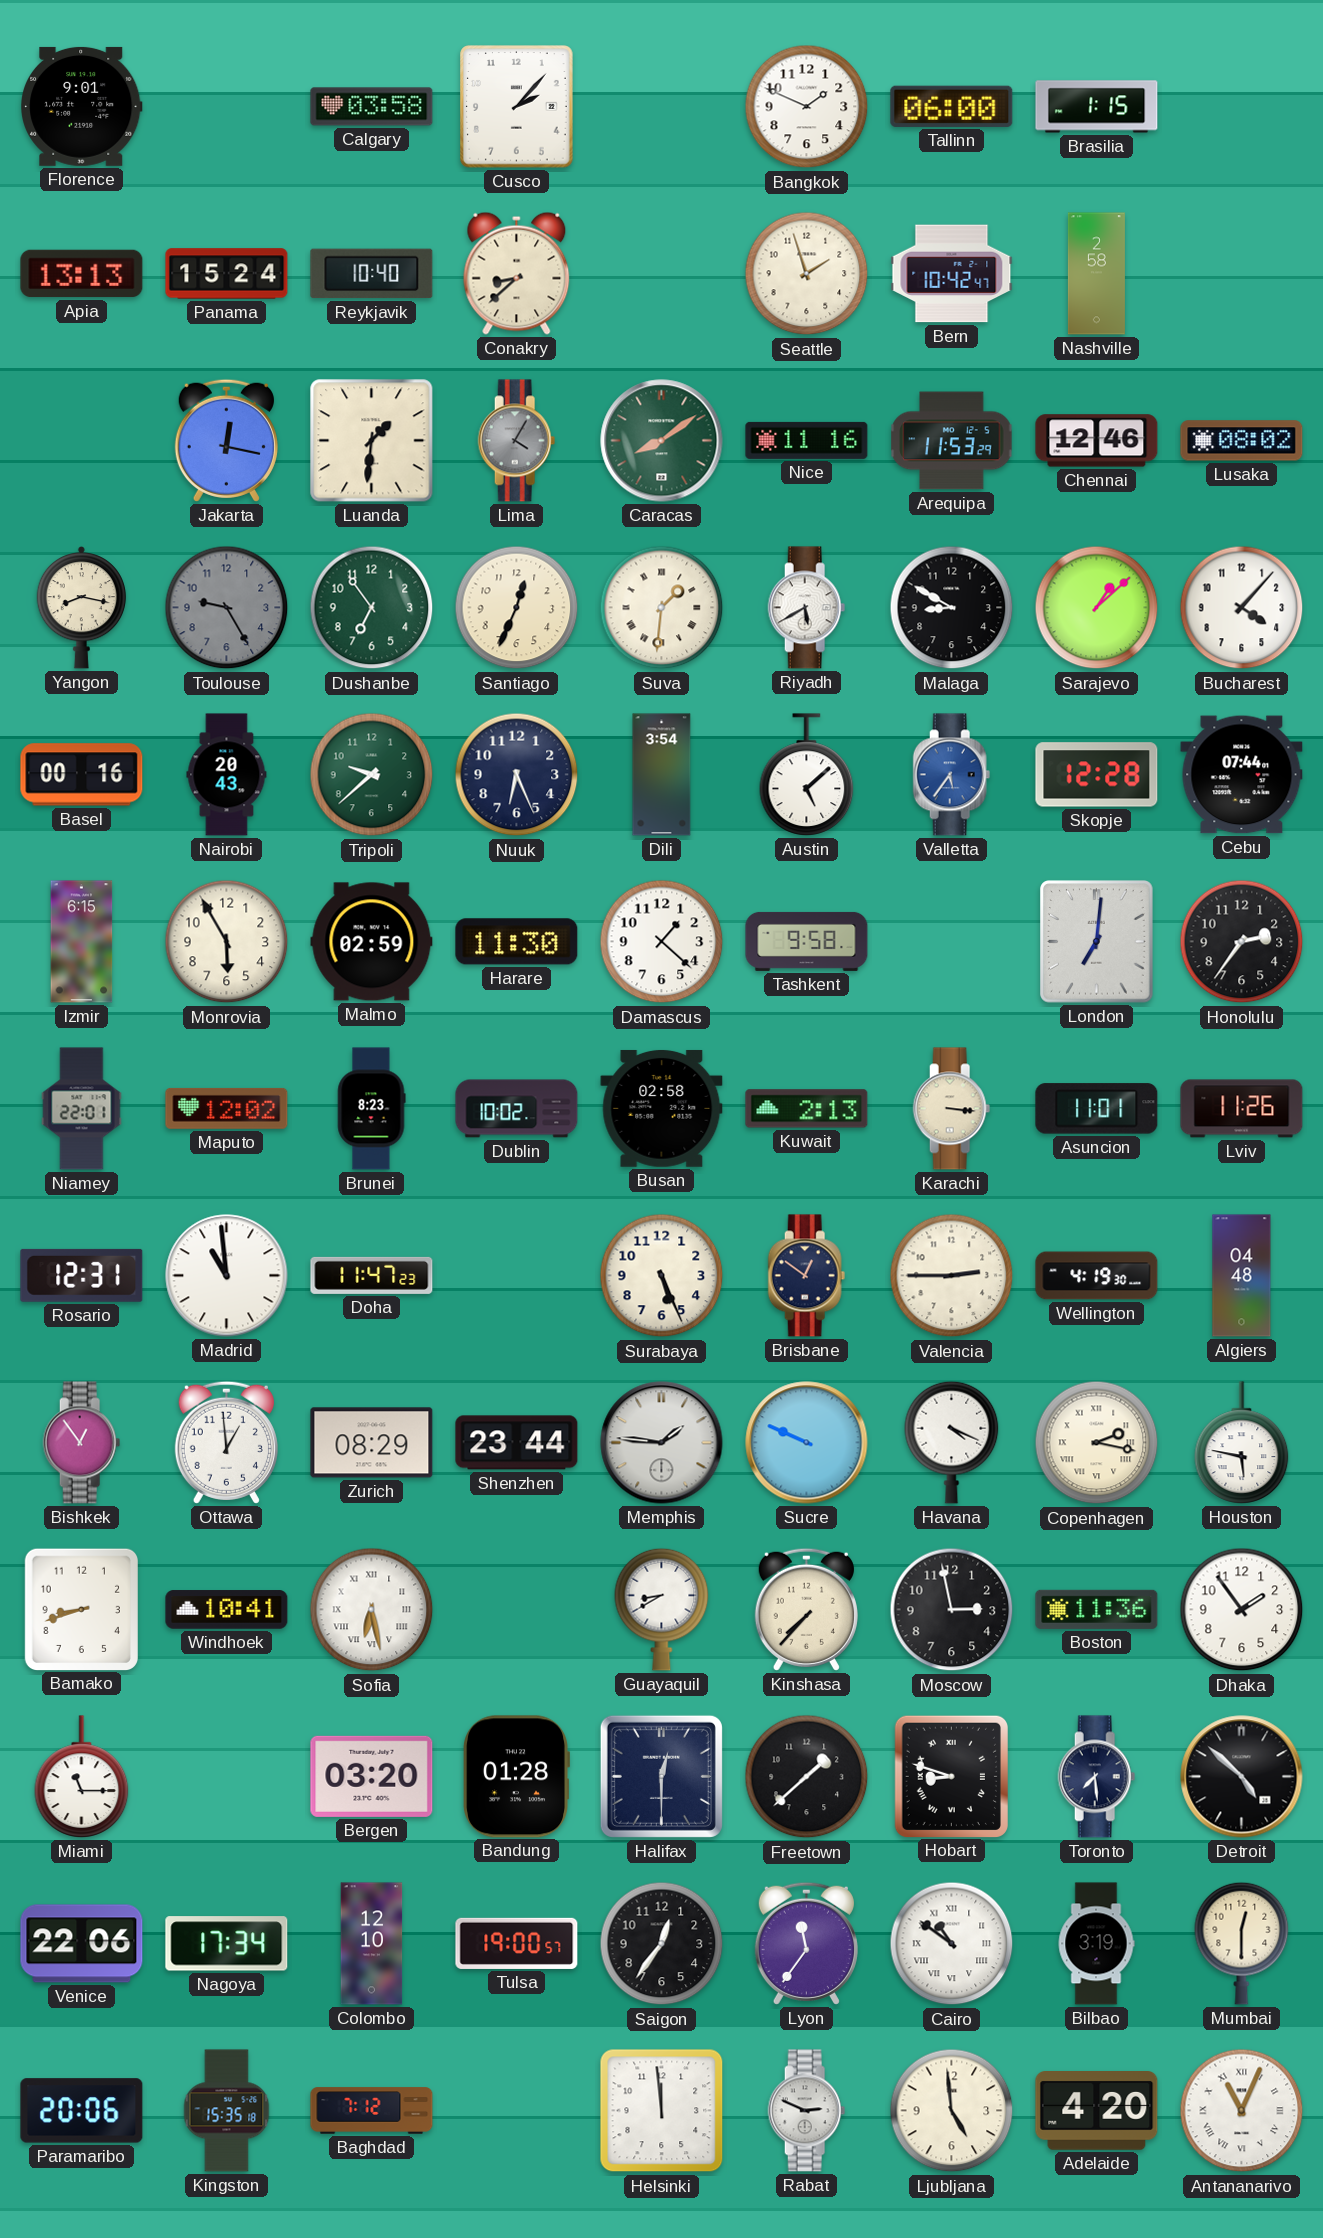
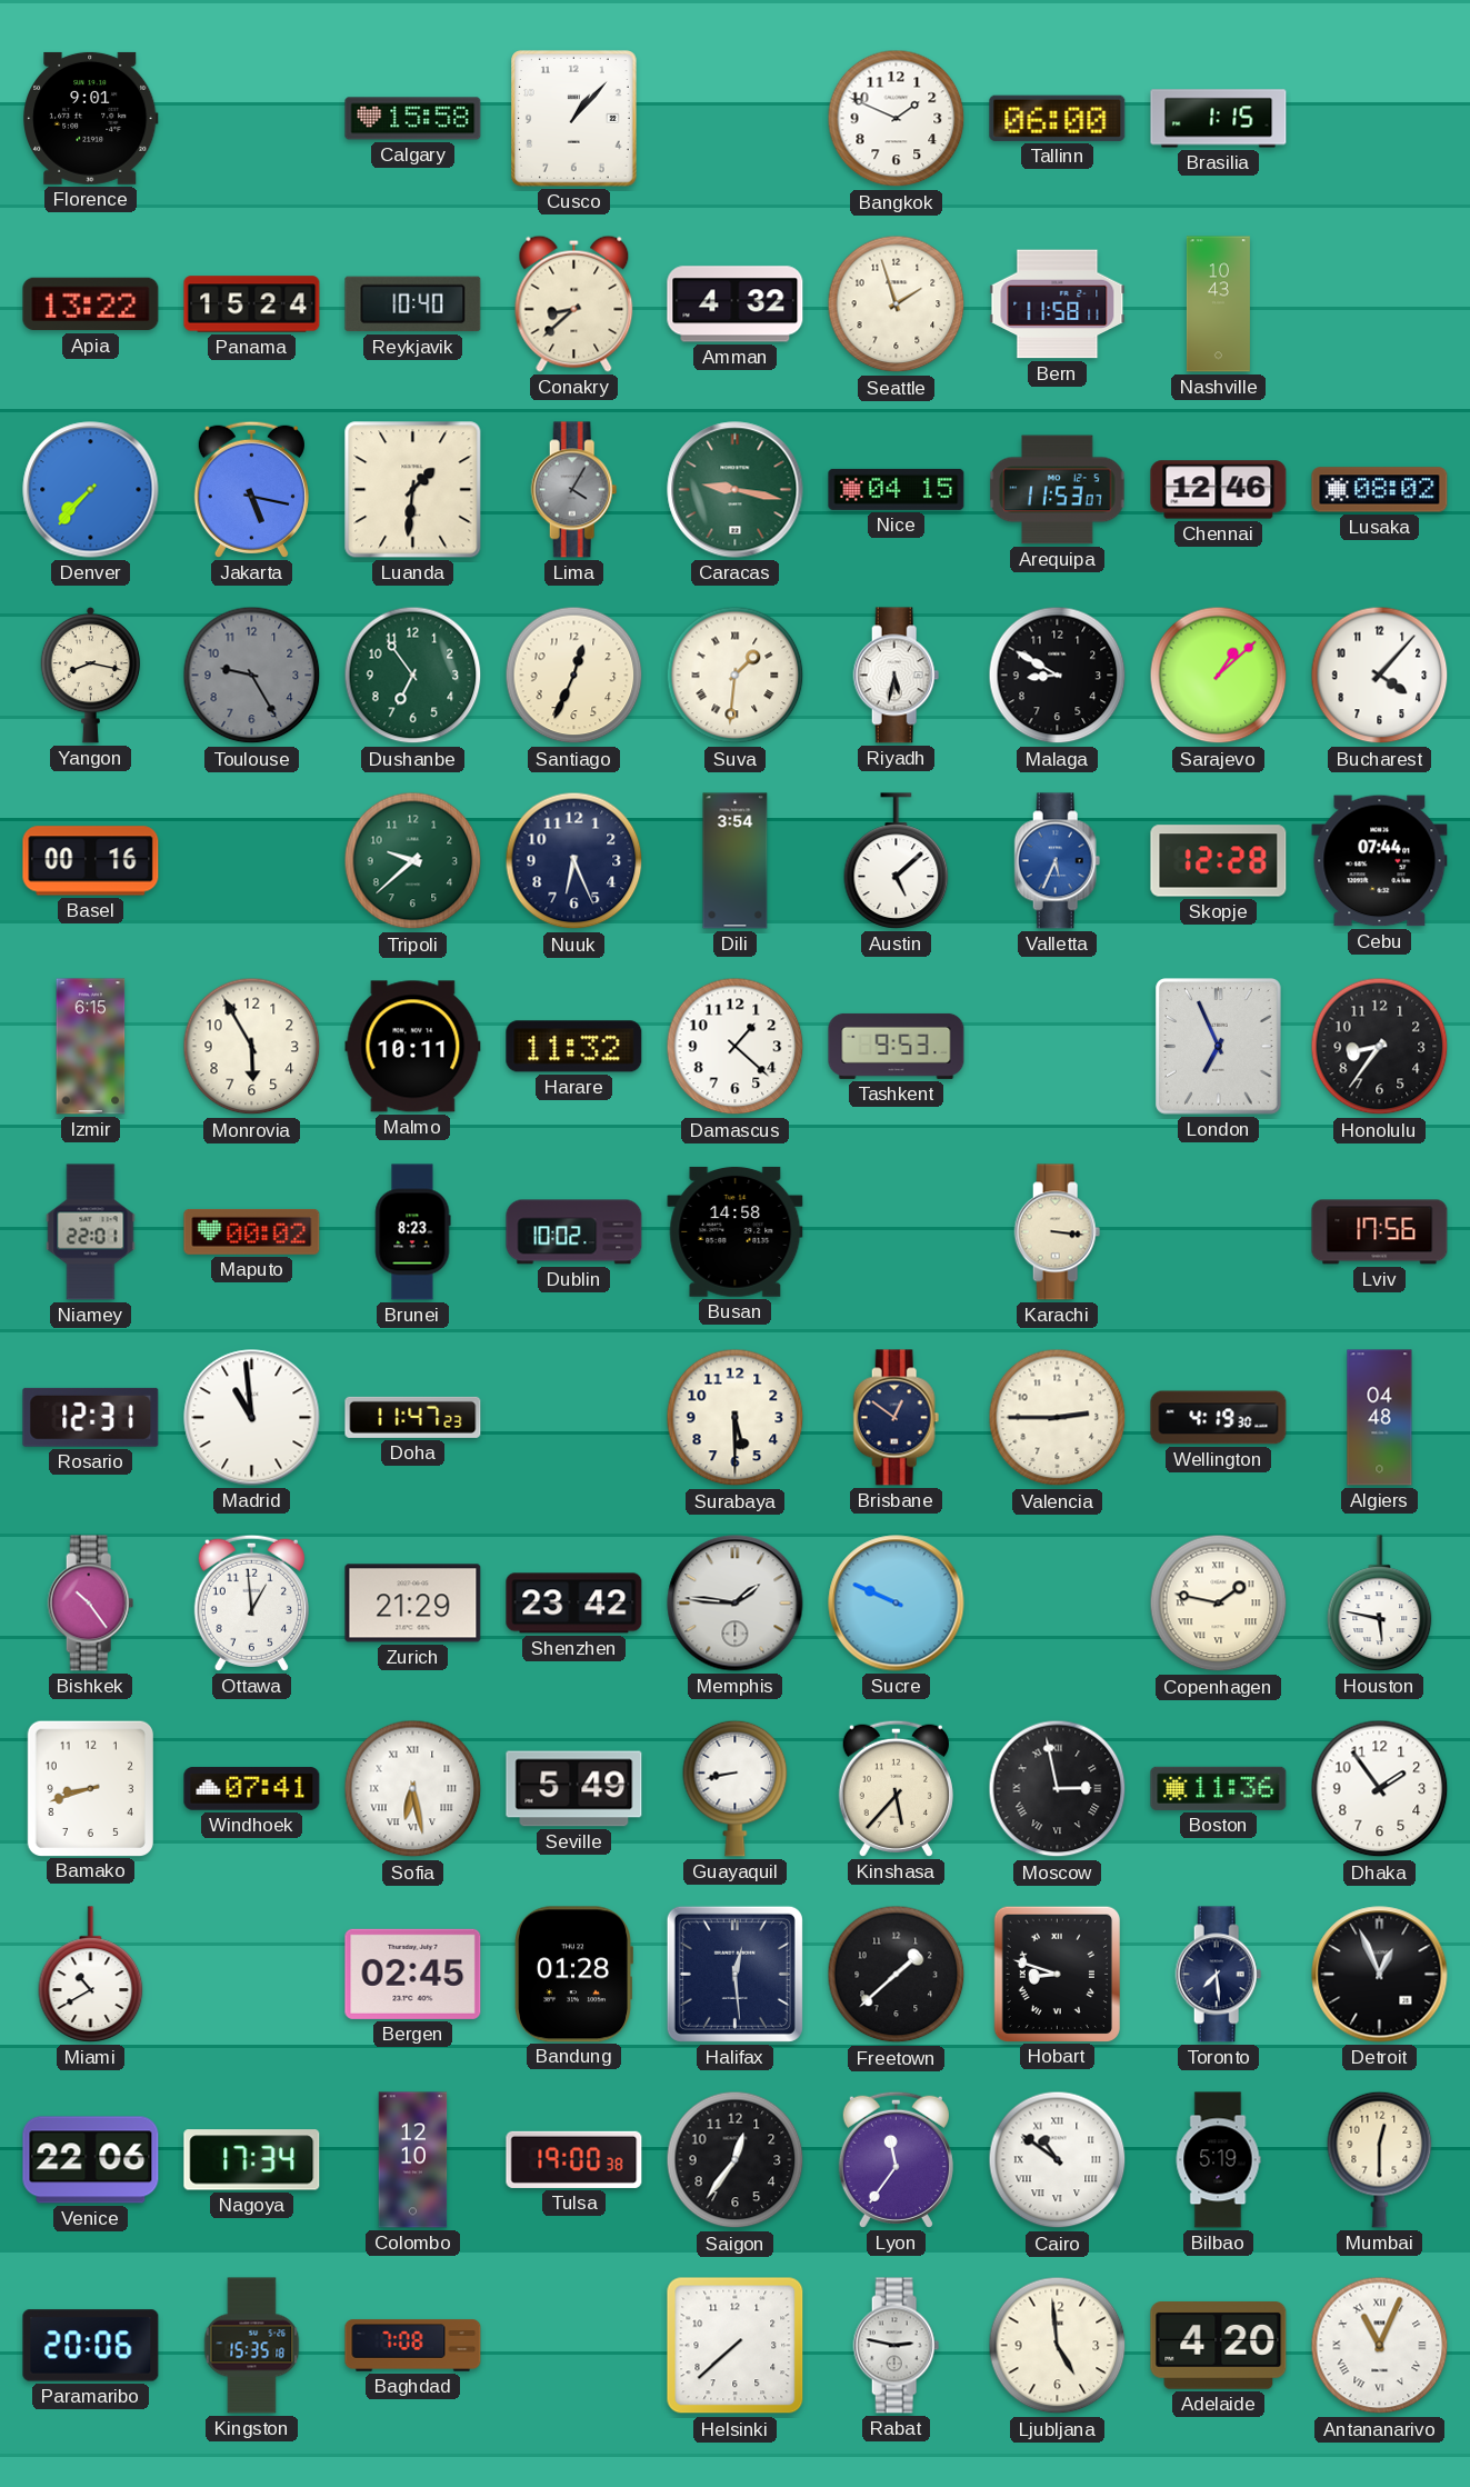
Calgary: 03:58 -> 15:58 (413, 119)
Cusco: 2:07 -> 1:07 (574, 119)
Apia: 13:13 -> 13:22 (91, 304)
Amman: none -> 4:32 (736, 304)
Bern: 10:42 -> 11:58 (1058, 304)
Nashville: 2:58 -> 10:43 (1218, 304)
Denver: none -> 7:37 (91, 490)
Jakarta: 12:17 -> 5:17 (251, 489)
Caracas: 8:09 -> 9:17 (736, 490)
Nice: 11:16 -> 04:15 (897, 489)
Arequipa: 11:53:29 -> 11:53:07 (1058, 490)
Riyadh: 5:40 -> 5:32 (897, 676)
Nairobi: 20:43 -> none (227, 775)
Valletta: 5:36 -> 5:34 (1058, 861)
Malmo: 02:59 -> 10:11 (413, 1047)
Harare: 11:30 -> 11:32 (574, 1047)
Tashkent: 9:58 -> 9:53 (897, 1046)
London: 7:01 -> 6:56 (1219, 1047)
Honolulu: 2:36 -> 8:36 (1380, 1047)
Maputo: 12:02 -> 00:02 (252, 1231)
Busan: 02:58 -> 14:58 (736, 1231)
Kuwait: 2:13 -> none (807, 1109)
Asuncion: 11:01 -> none (1097, 1109)
Lviv: 11:26 -> 17:56 (1380, 1232)
Surabaya: 5:26 -> 5:30 (736, 1418)
Bishkek: 12:54 -> 10:24 (91, 1604)
Zurich: 08:29 -> 21:29 (413, 1604)
Shenzhen: 23:44 -> 23:42 (574, 1604)
Havana: 4:19 -> none (952, 1442)
Copenhagen: 2:17 -> 1:47 (1219, 1604)
Windhoek: 10:41 -> 07:41 (252, 1789)
Seville: none -> 5:49 (574, 1789)
Guayaquil: 8:40 -> 8:43 (736, 1788)
Kinshasa: 7:37 -> 5:37 (896, 1788)
Moscow numerals: Arabic -> Roman (1058, 1789)
Miami: 11:15 -> 10:40 (91, 1975)
Bergen: 03:20 -> 02:45 (413, 1974)
Halifax: 12:30 -> 12:29 (734, 1974)
Detroit: 4:52 -> 12:56 (1380, 1975)
Tulsa: 19:00:57 -> 19:00:38 (574, 2159)
Bilbao: 3:19 -> 5:19 (1218, 2160)
Baghdad: 7:12 -> 7:08 (413, 2346)
Helsinki: 11:59 -> 7:38 (736, 2346)
Rabat: 2:49 -> 2:47 (897, 2346)
